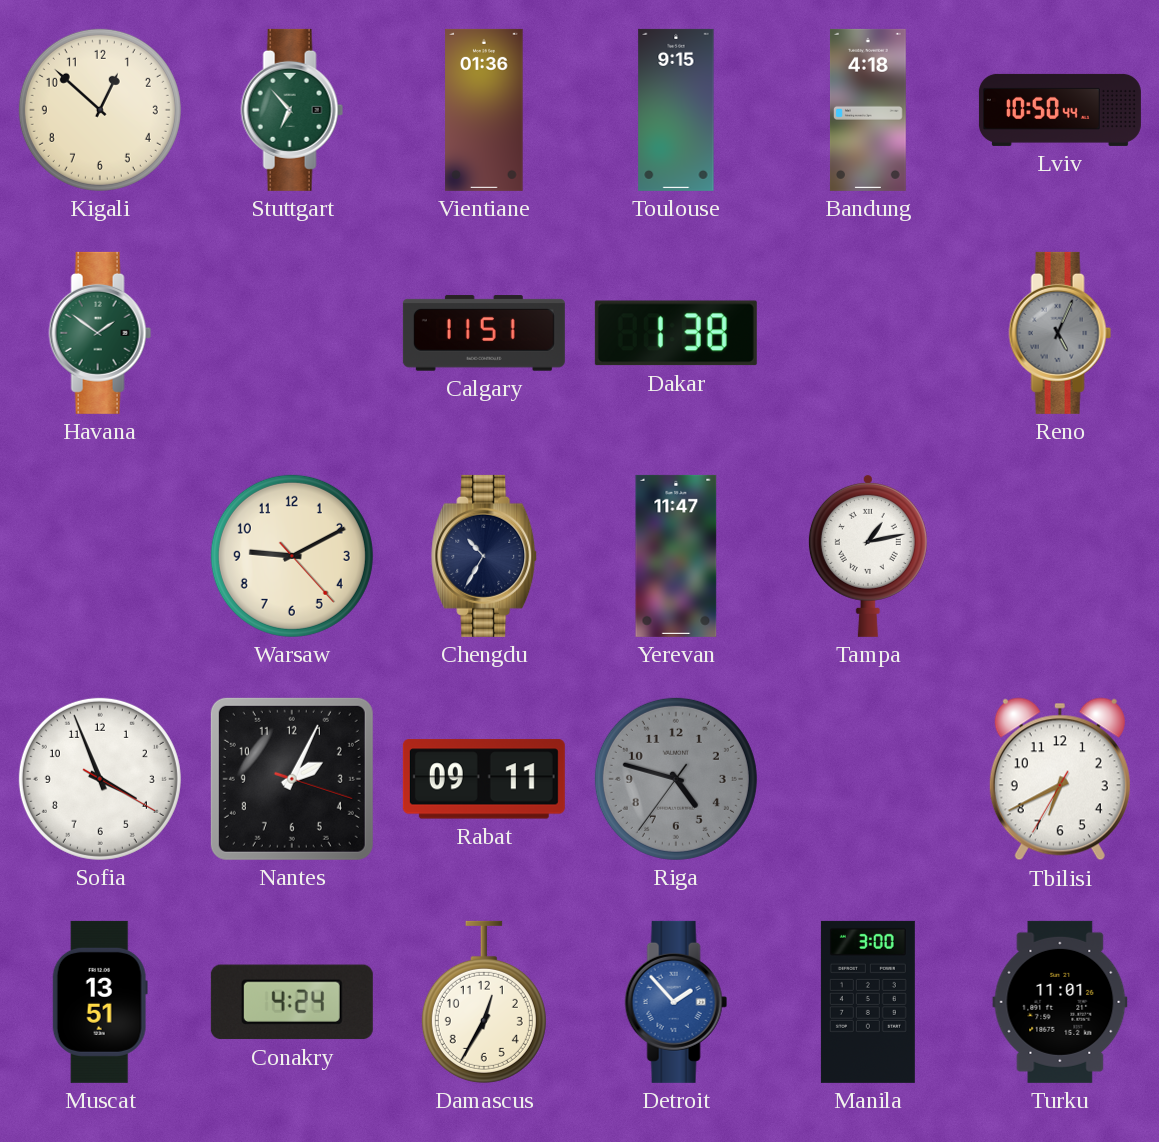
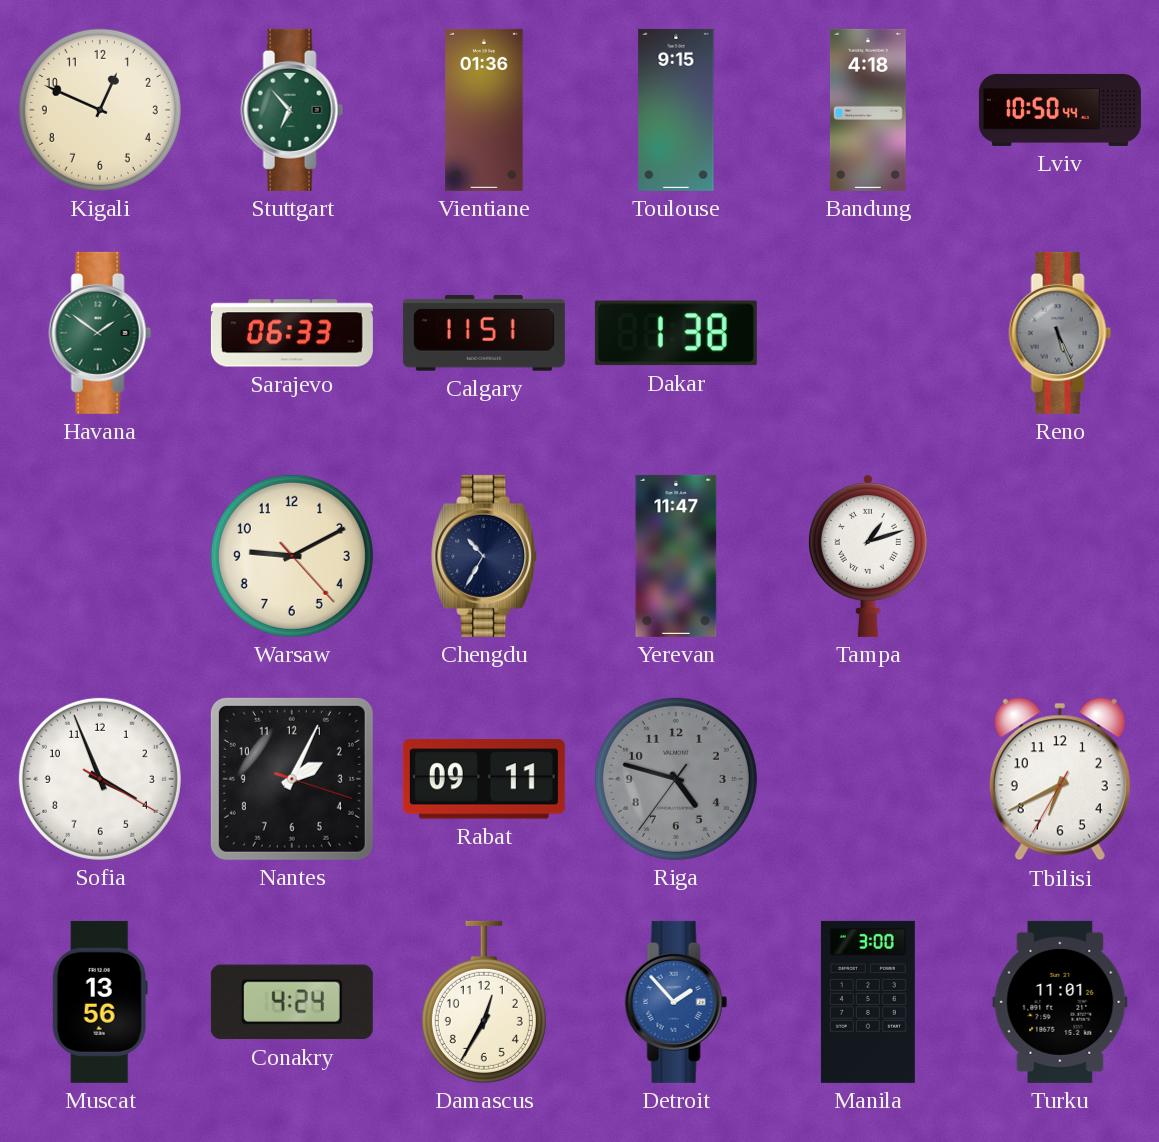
Kigali: 12:52 -> 12:49 (100, 110)
Sarajevo: none -> 06:33 (292, 333)
Reno: 5:04 -> 5:26 (1060, 333)
Tampa: 1:13 -> 1:12 (868, 555)
Muscat: 13:51 -> 13:56 (100, 1002)
